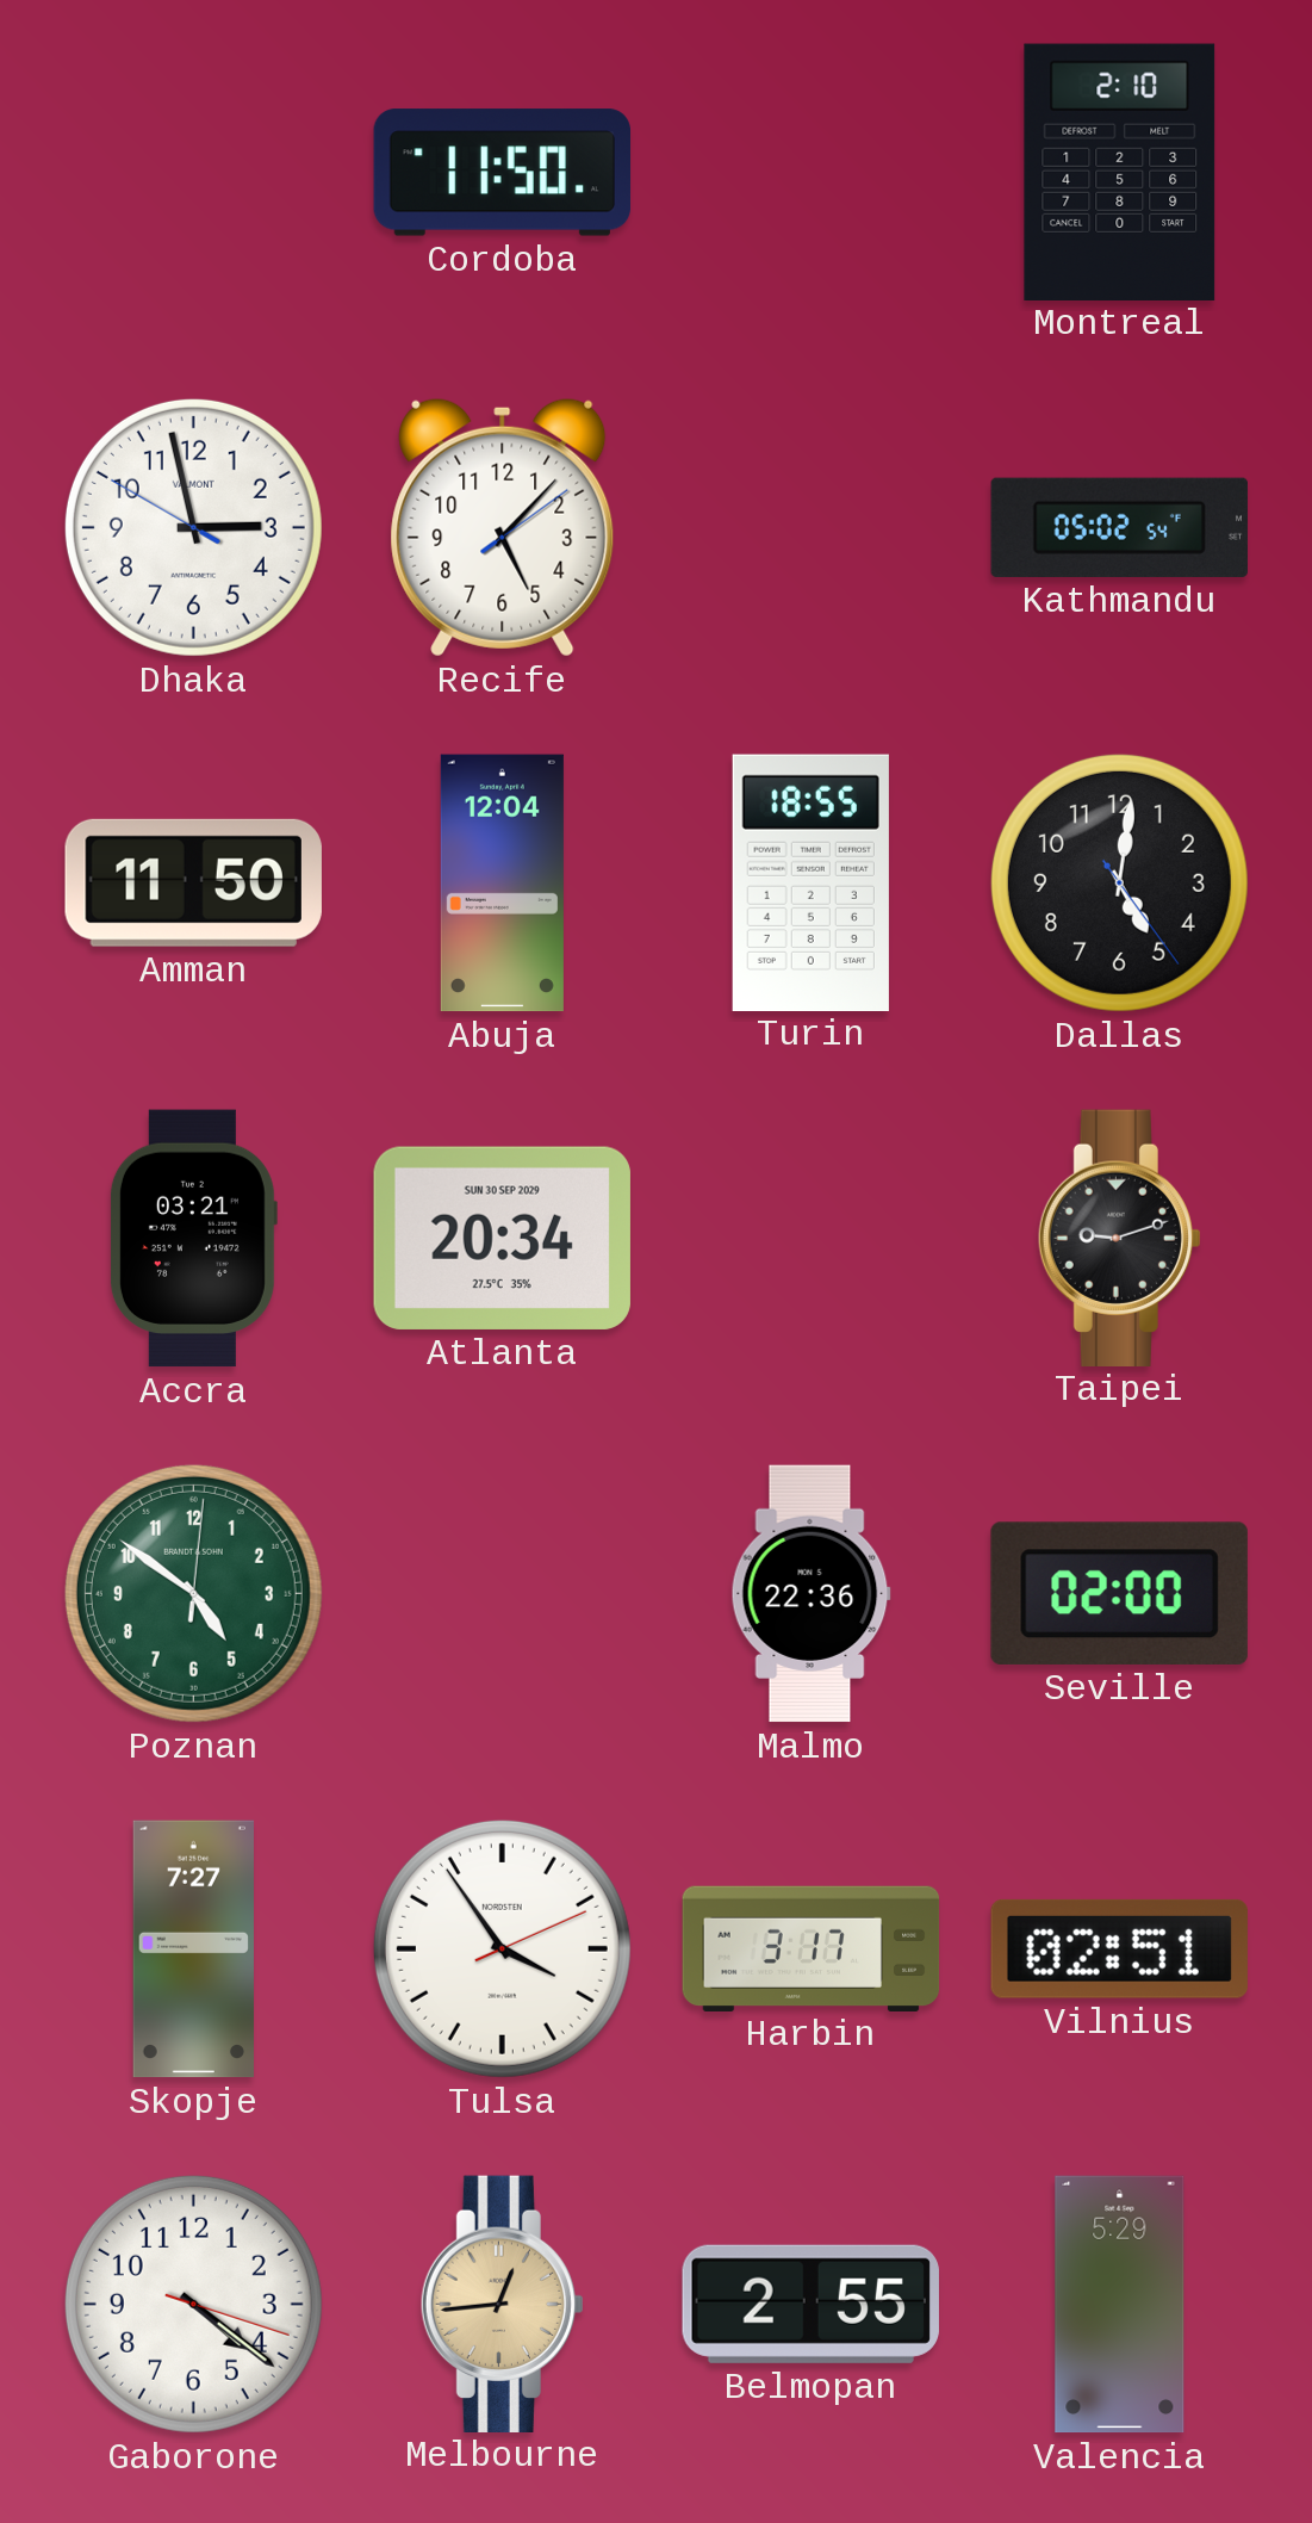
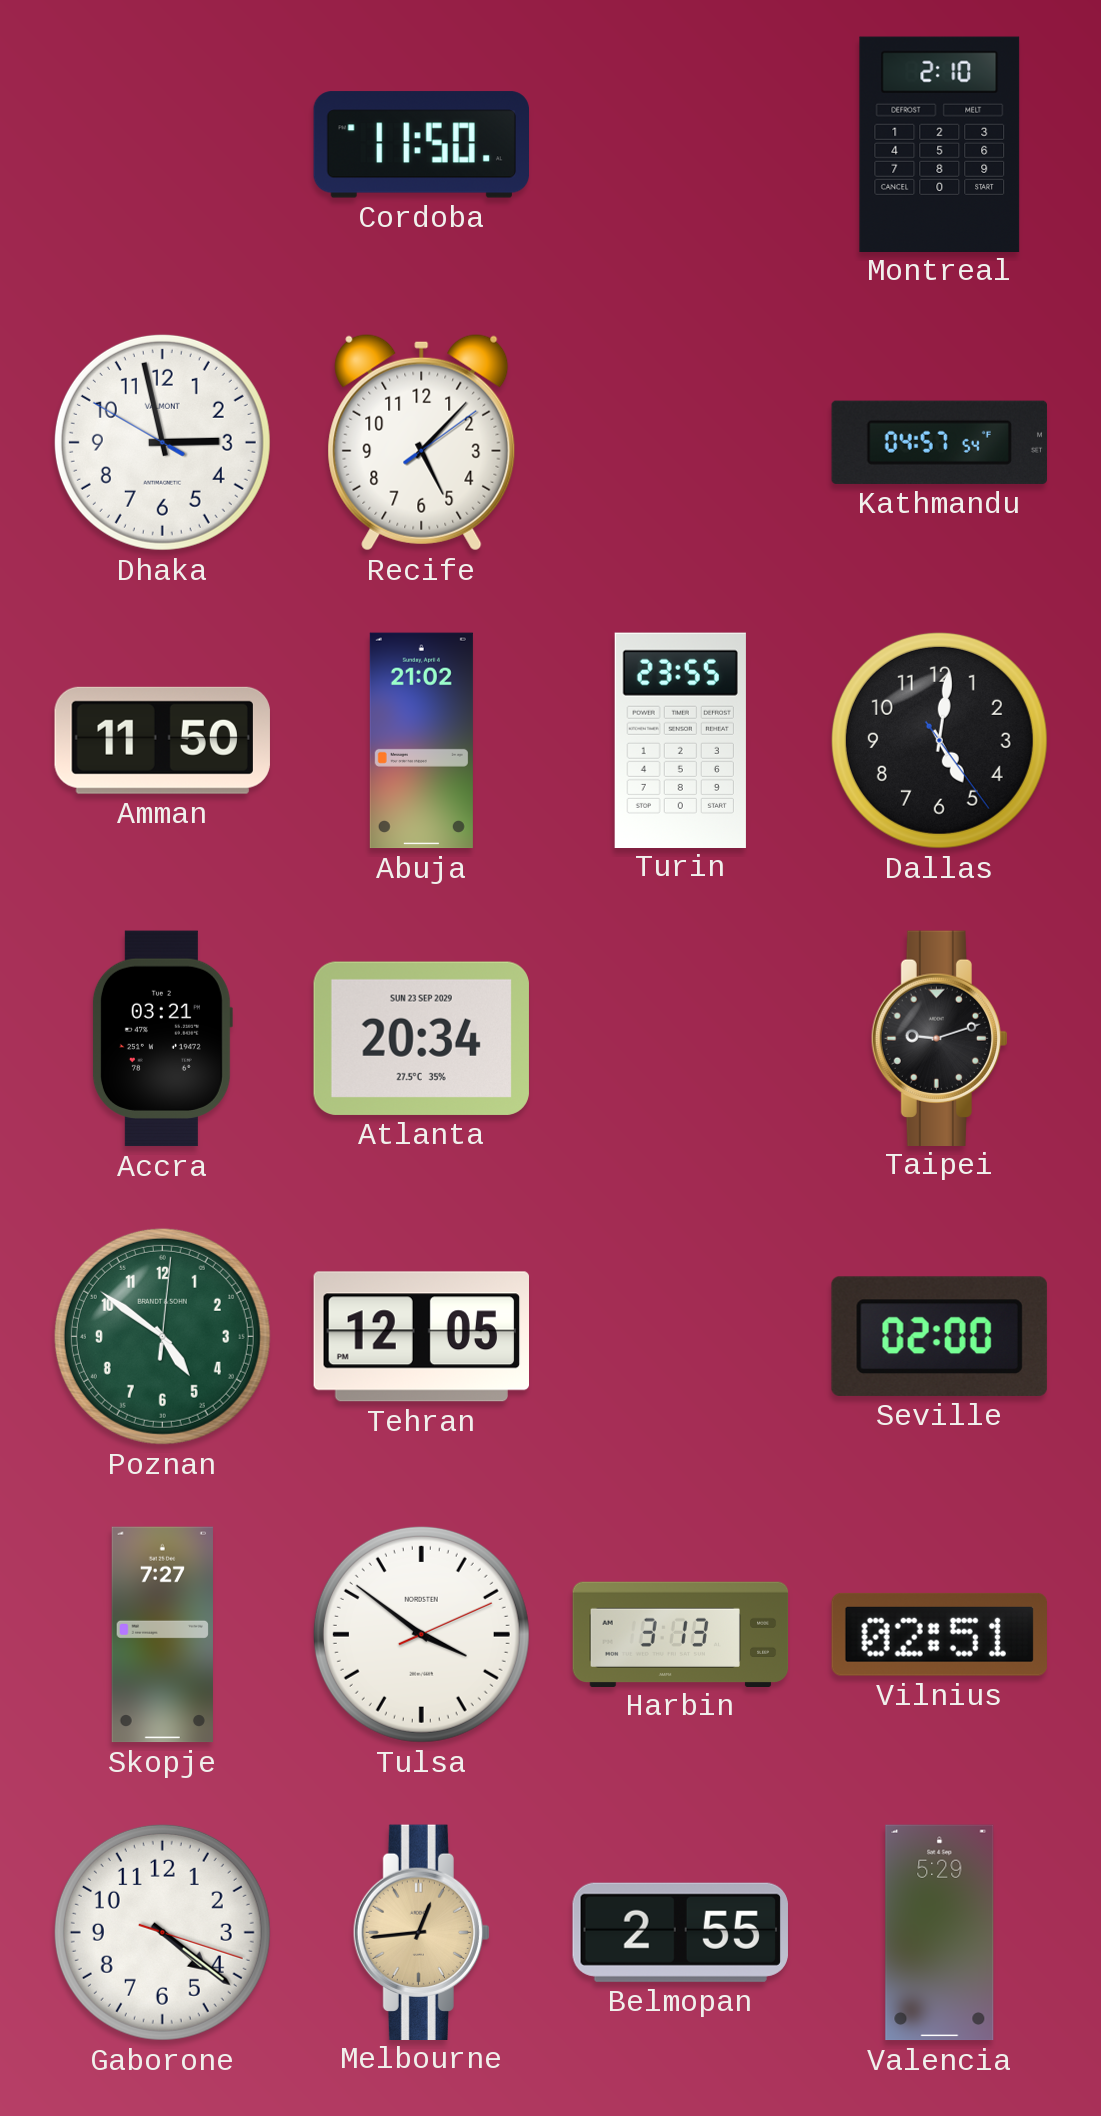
Kathmandu: 05:02 -> 04:57 (939, 442)
Abuja: 12:04 -> 21:02 (421, 741)
Turin: 18:55 -> 23:55 (680, 740)
Atlanta date: SUN 30 SEP 2029 -> SUN 23 SEP 2029 (421, 1038)
Tehran: none -> 12:05 (421, 1337)
Malmo: 22:36 -> none (810, 1594)
Tulsa: 3:54 -> 3:51 (421, 1634)
Harbin: 3:17 -> 3:13 (681, 1634)
